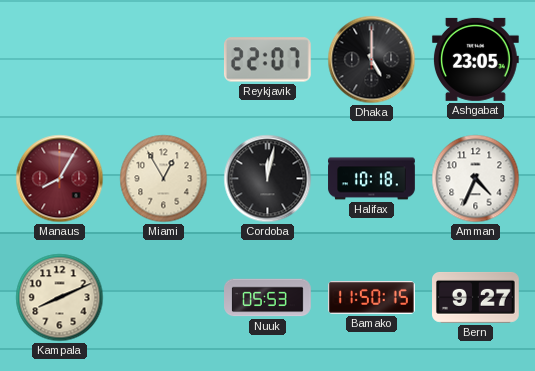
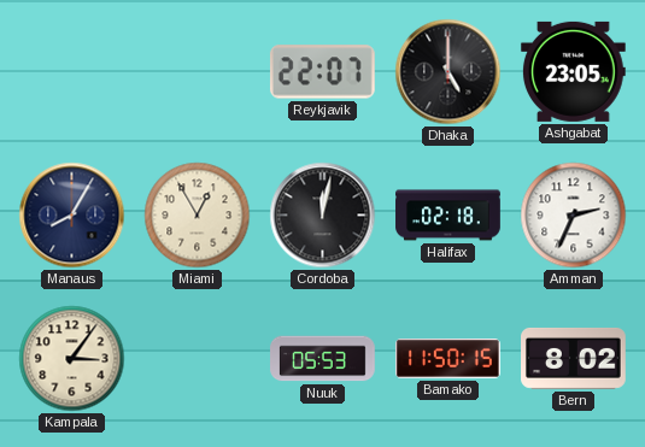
Manaus dial: burgundy -> navy (72, 216)
Halifax: 10:18 -> 02:18 (448, 216)
Amman: 4:34 -> 2:34 (574, 216)
Kampala: 8:11 -> 3:06 (72, 359)
Bern: 9:27 -> 8:02 (574, 358)
